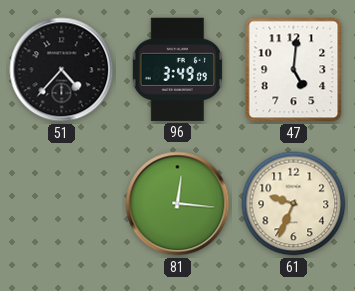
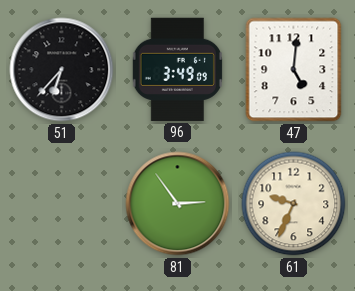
51: 4:37 -> 6:37 (62, 70)
81: 12:16 -> 2:54 (178, 204)
